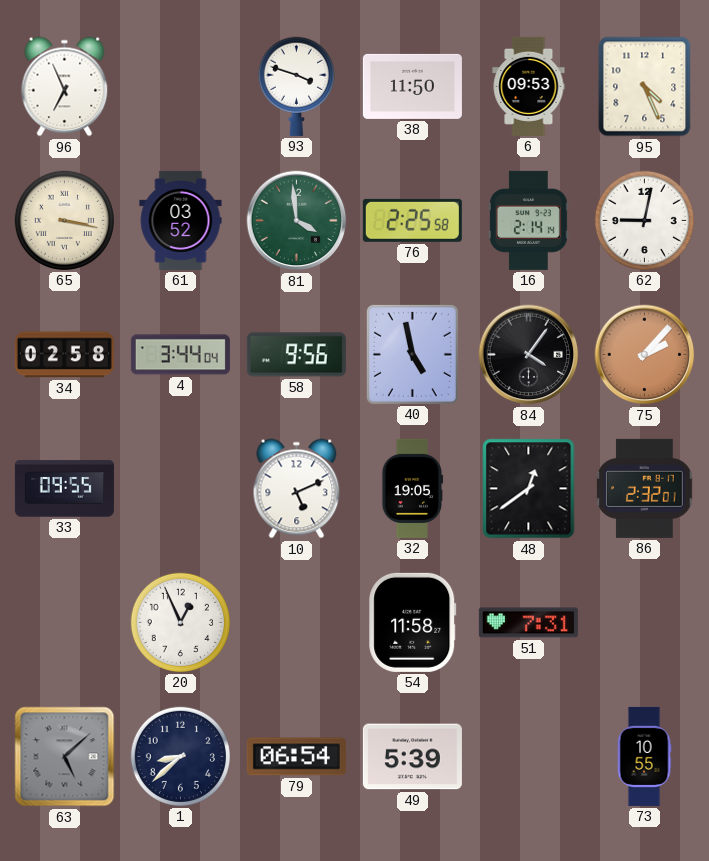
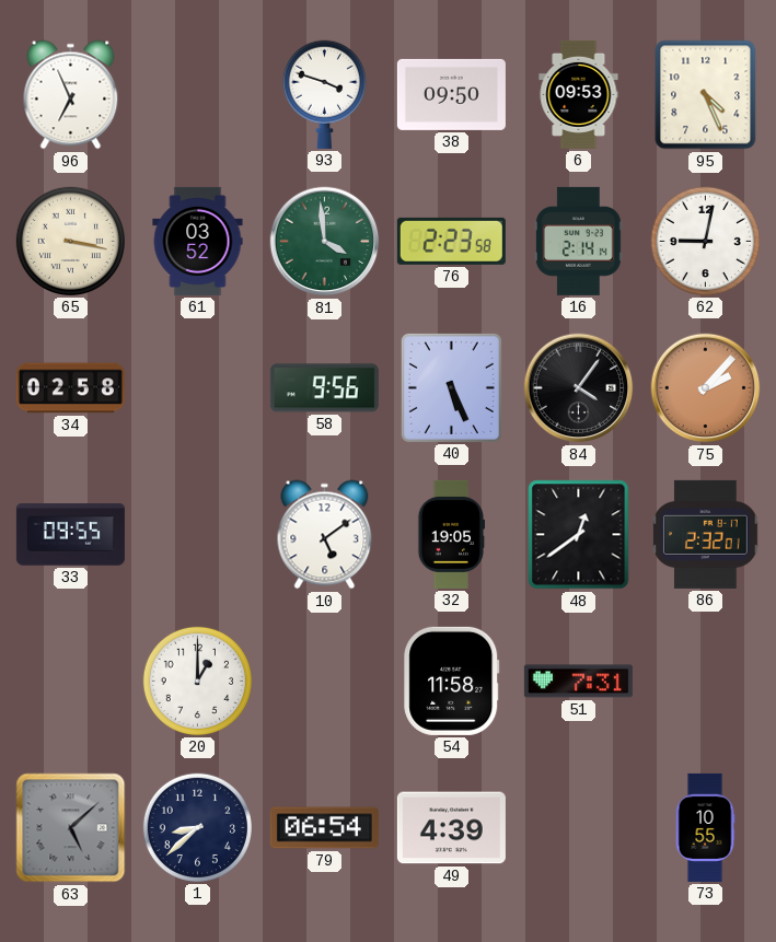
38: 11:50 -> 09:50 (451, 94)
76: 2:25 -> 2:23 (451, 241)
4: 3:44 -> none (180, 355)
40: 4:58 -> 5:26 (451, 387)
10: 5:11 -> 5:09 (325, 535)
20: 12:56 -> 1:00 (197, 681)
49: 5:39 -> 4:39 (451, 828)
